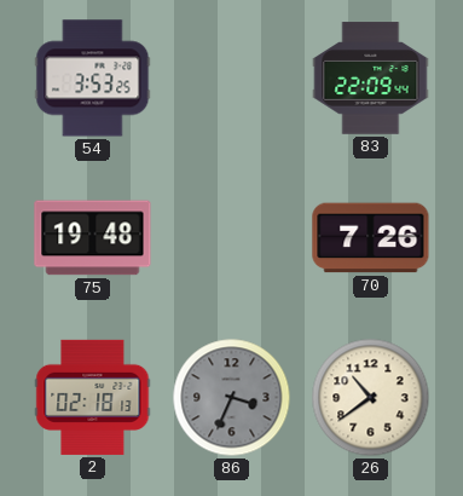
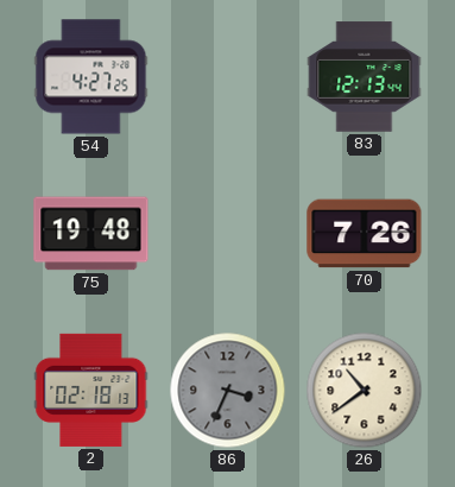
54: 3:53 -> 4:27 (91, 77)
83: 22:09 -> 12:13 (365, 77)
